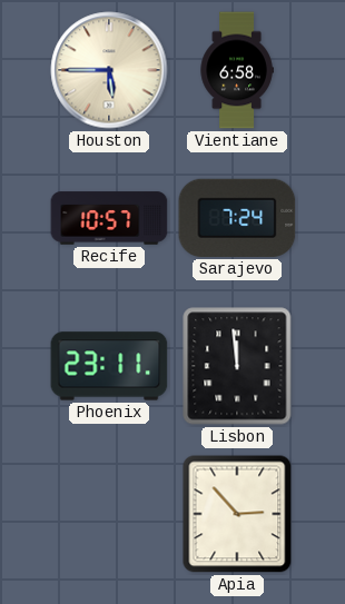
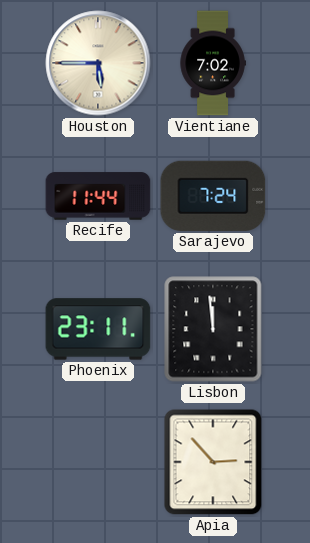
Vientiane: 6:58 -> 7:02 (213, 63)
Recife: 10:57 -> 11:44 (98, 196)
